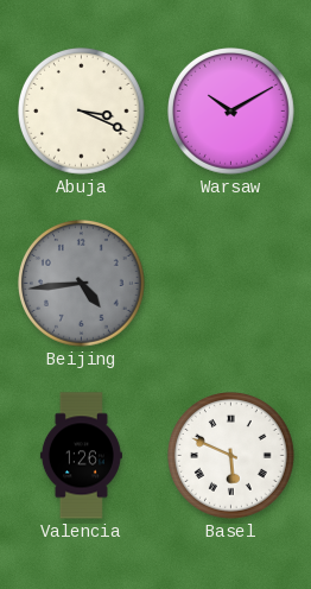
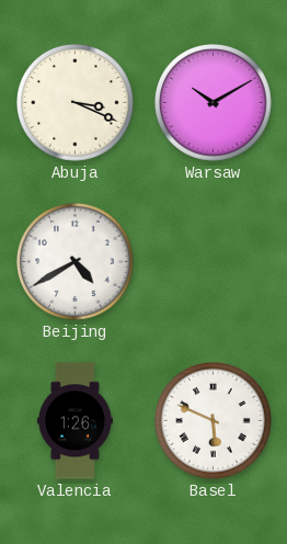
Beijing: 4:44 -> 4:40 (76, 262)
Beijing dial: grey -> white (76, 262)
